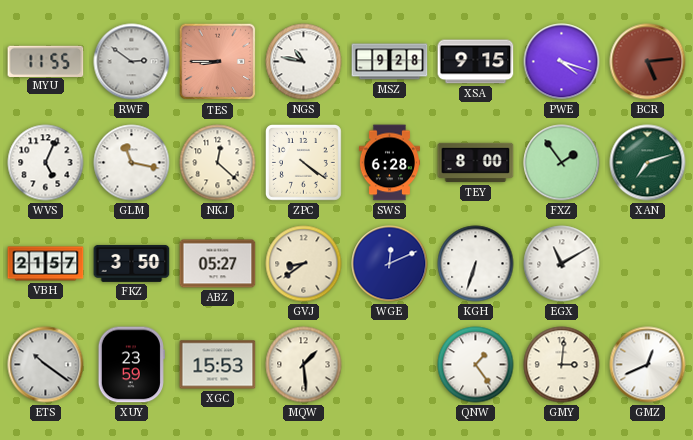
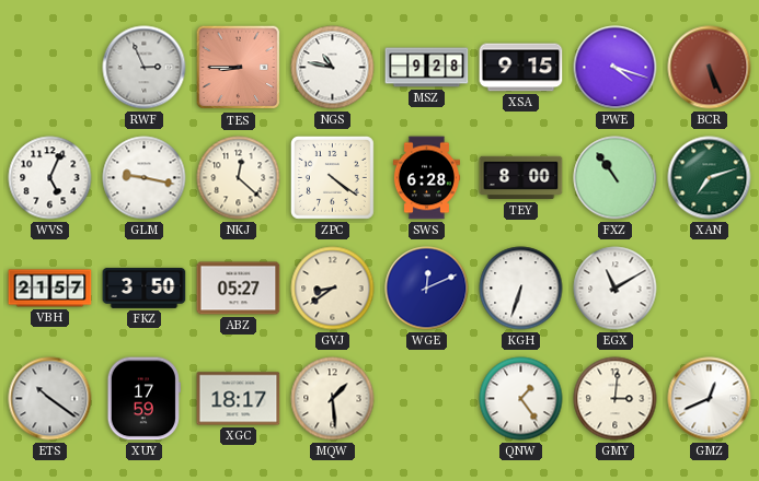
MYU: 11:55 -> none (46, 61)
RWF: 2:51 -> 2:56 (145, 68)
BCR: 5:14 -> 5:26 (710, 68)
GLM: 11:17 -> 9:17 (145, 178)
FXZ: 1:54 -> 10:54 (616, 178)
XUY: 23:59 -> 17:59 (143, 399)
XGC: 15:53 -> 18:17 (239, 399)
